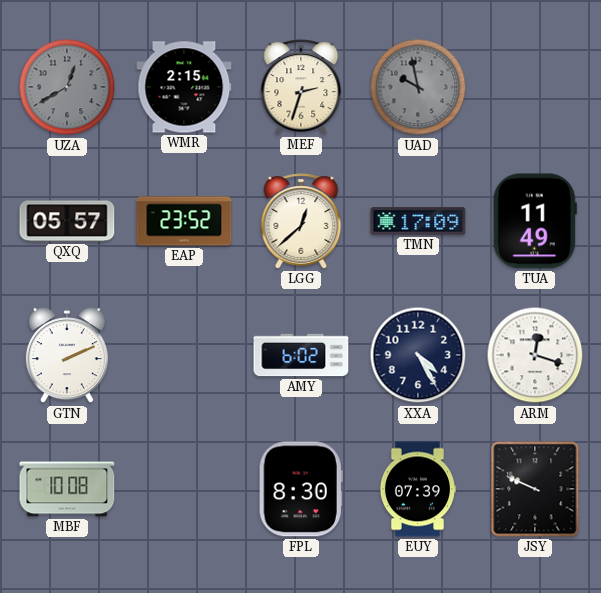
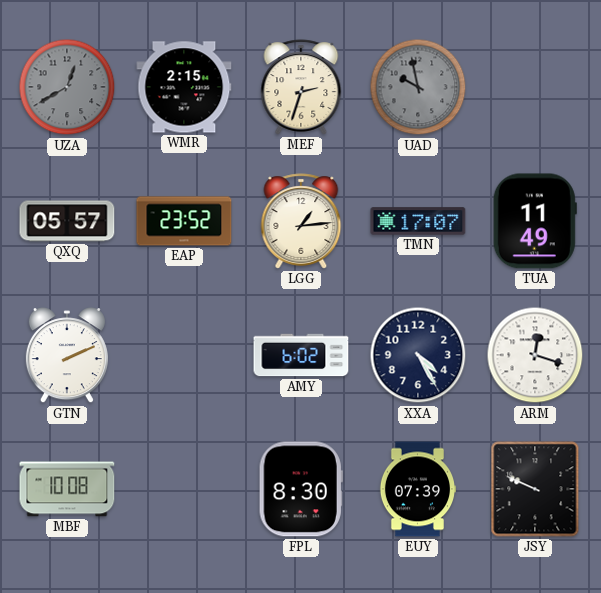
LGG: 12:38 -> 1:14 (301, 221)
TMN: 17:09 -> 17:07 (418, 221)
